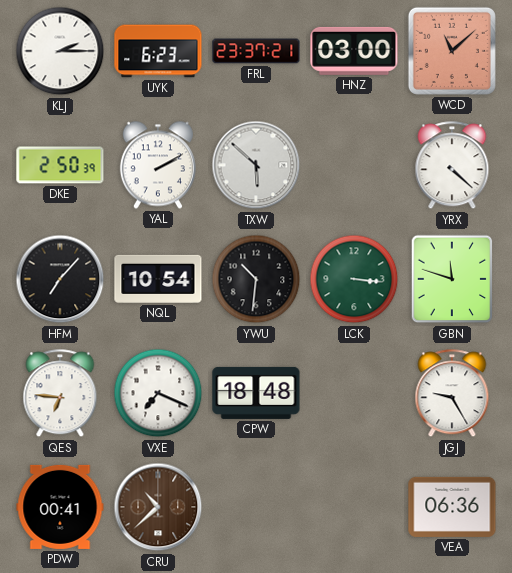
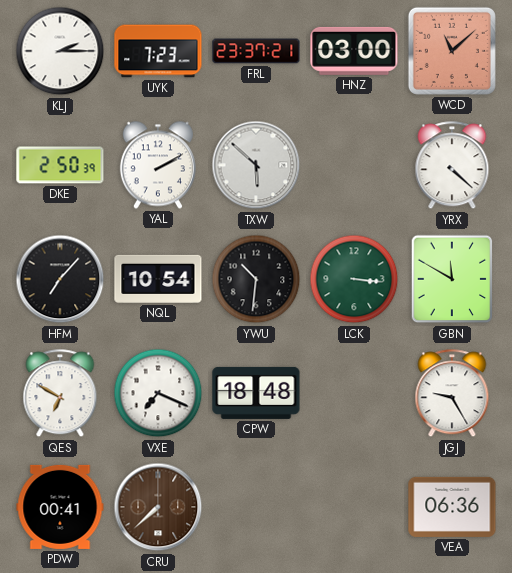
UYK: 6:23 -> 7:23 (158, 51)
GBN: 11:48 -> 11:50 (452, 279)
QES: 6:46 -> 6:50 (60, 394)
CRU: 10:38 -> 7:38 (158, 507)
